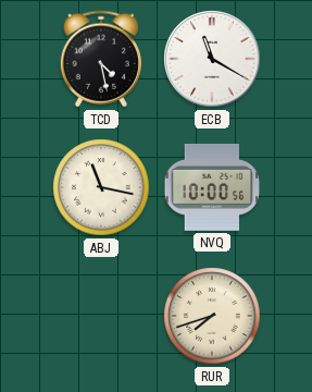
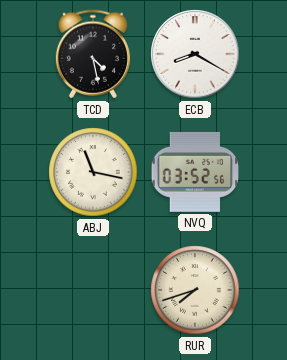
ECB: 11:20 -> 8:20 (195, 54)
NVQ: 10:00 -> 03:52 (195, 172)
